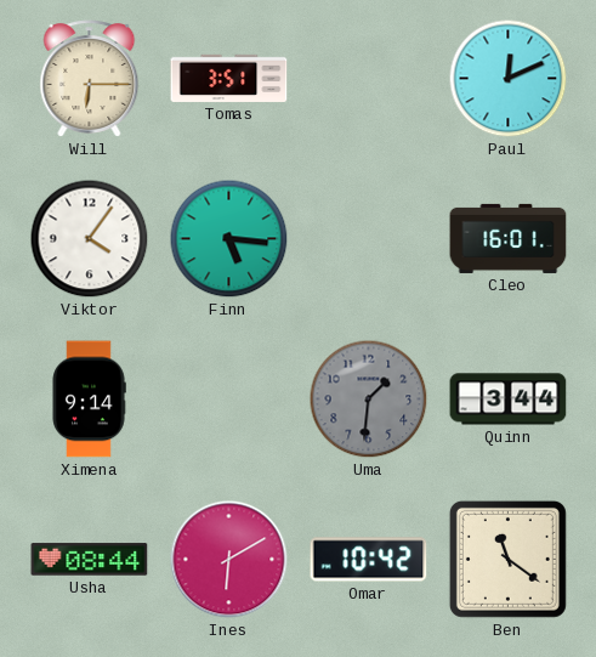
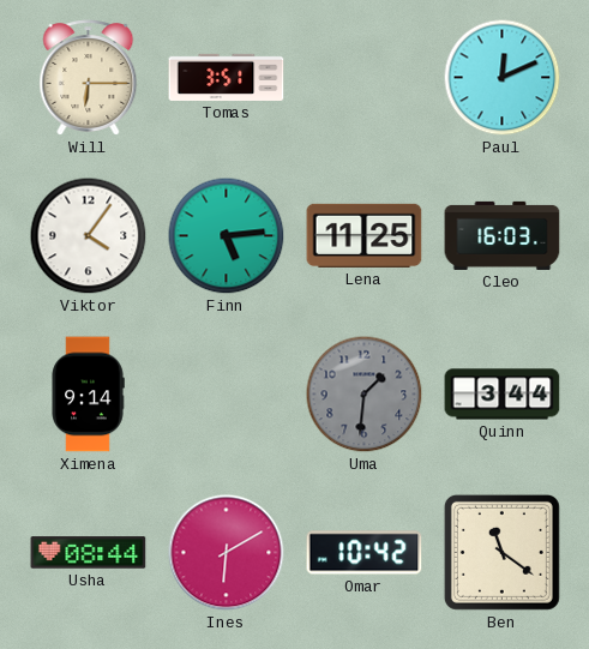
Finn: 5:16 -> 5:14 (227, 236)
Lena: none -> 11:25 (365, 235)
Cleo: 16:01 -> 16:03 (503, 235)
